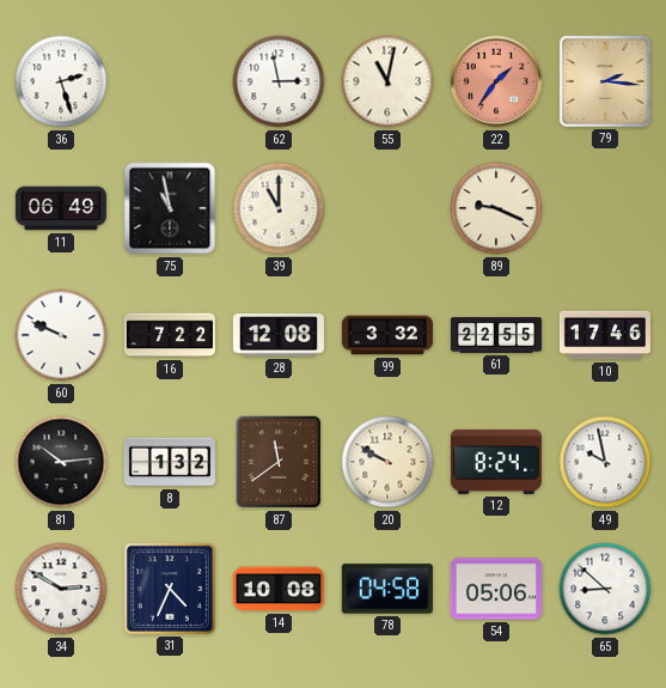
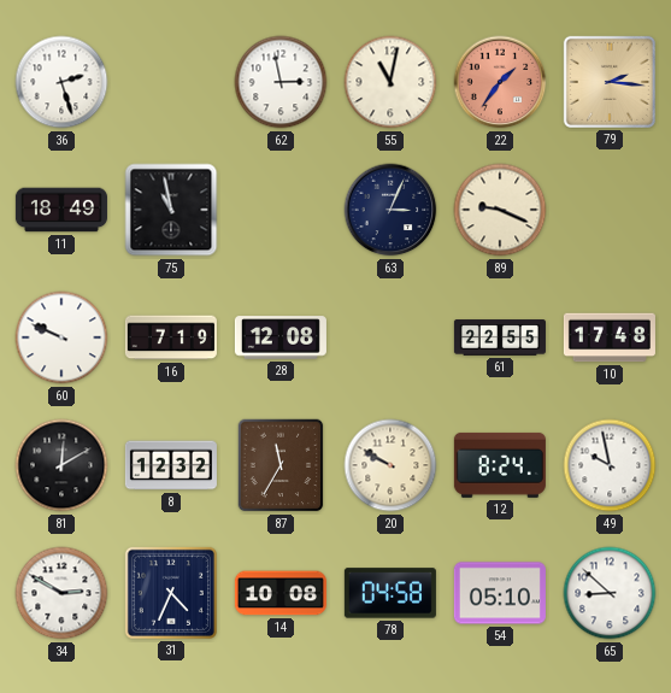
11: 06:49 -> 18:49 (61, 210)
39: 11:00 -> none (279, 208)
63: none -> 3:04 (390, 210)
16: 7:22 -> 7:19 (171, 337)
99: 3:32 -> none (387, 335)
10: 17:46 -> 17:48 (610, 337)
81: 10:14 -> 12:10 (61, 465)
8: 1:32 -> 12:32 (171, 465)
87: 11:39 -> 11:35 (281, 465)
54: 05:06 -> 05:10 (500, 593)
